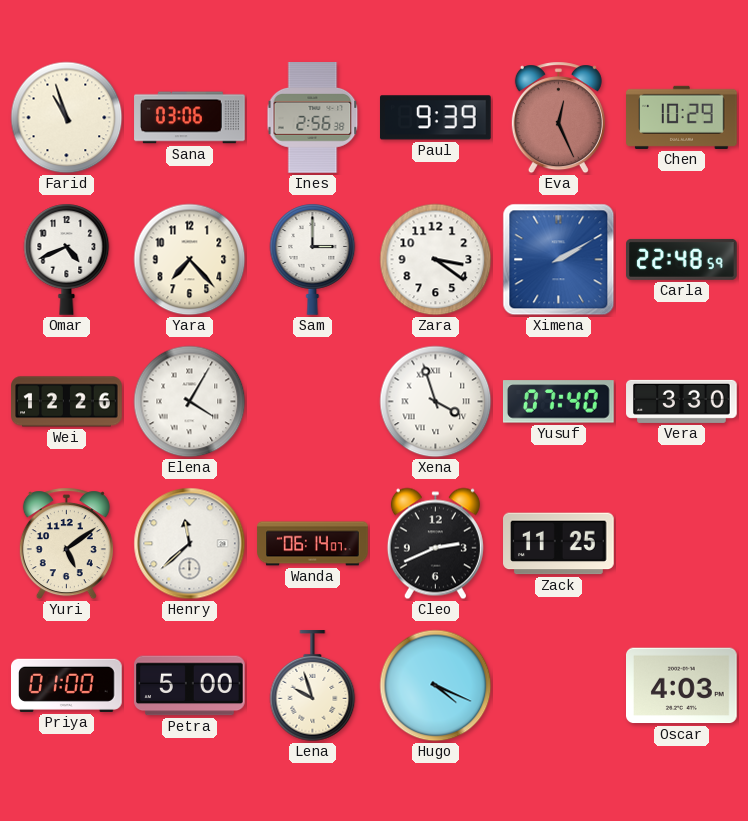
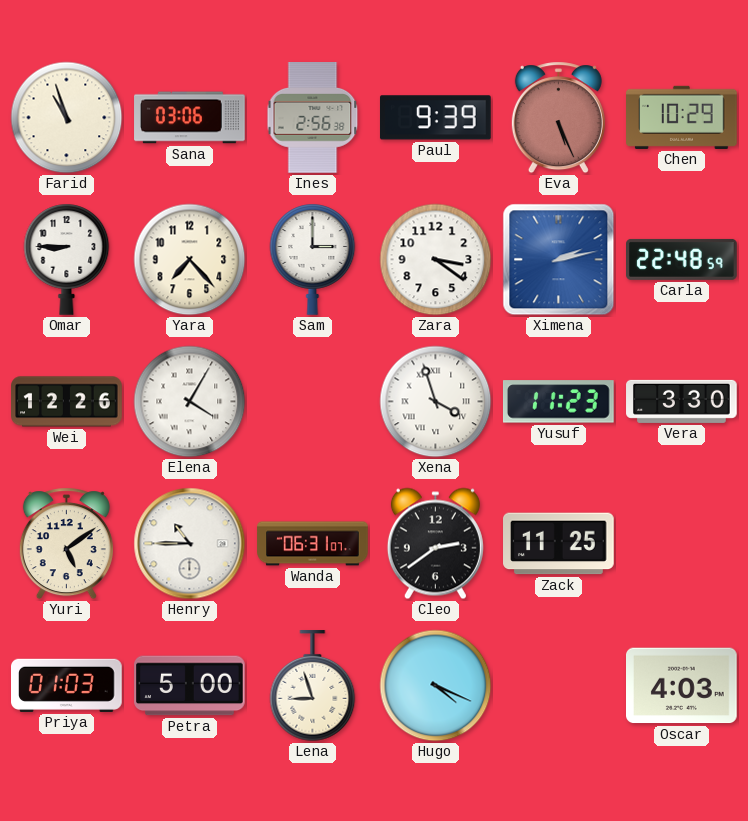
Eva: 12:26 -> 5:26 (558, 118)
Omar: 4:41 -> 8:45 (67, 259)
Ximena: 2:10 -> 2:13 (559, 260)
Yusuf: 07:40 -> 11:23 (559, 402)
Henry: 11:38 -> 10:45 (190, 544)
Wanda: 06:14 -> 06:31 (313, 544)
Cleo: 2:41 -> 2:39 (435, 544)
Priya: 01:00 -> 01:03 (67, 685)
Lena: 9:57 -> 8:57 (313, 686)
